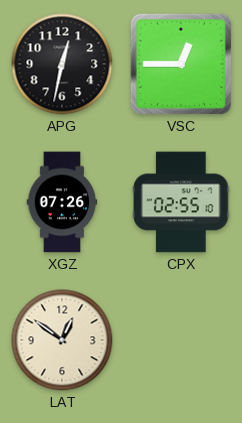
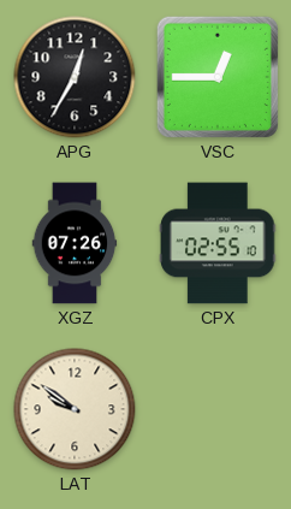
APG: 12:32 -> 12:35 (75, 77)
LAT: 12:51 -> 9:51 (75, 409)
